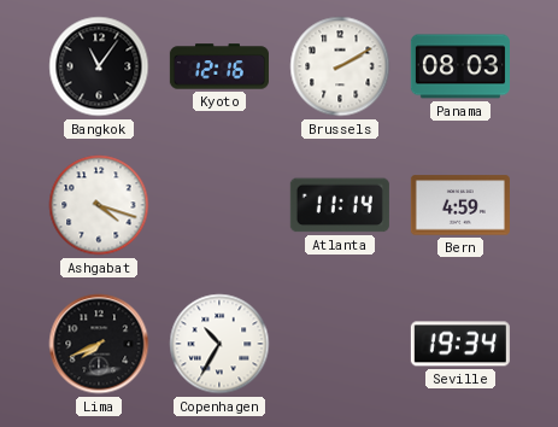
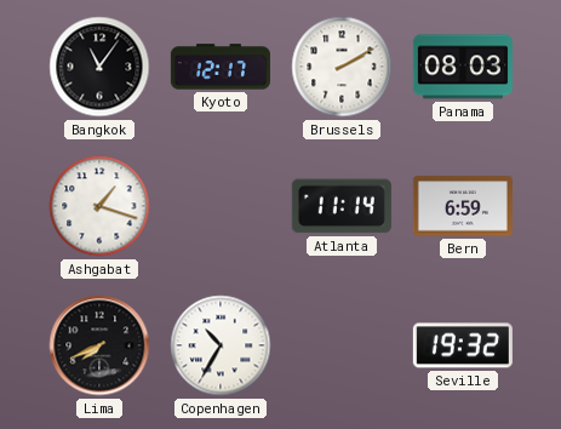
Kyoto: 12:16 -> 12:17 (221, 67)
Ashgabat: 4:18 -> 1:18 (99, 206)
Bern: 4:59 -> 6:59 (463, 206)
Seville: 19:34 -> 19:32 (463, 345)
